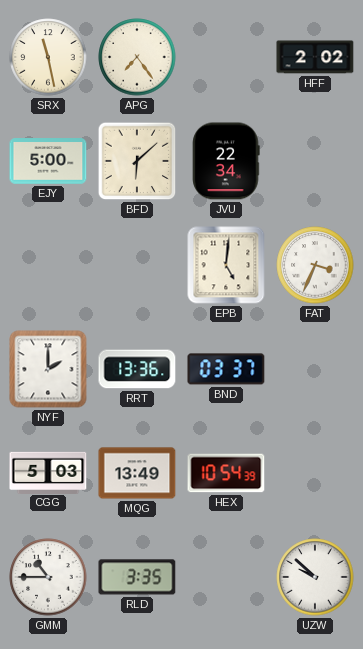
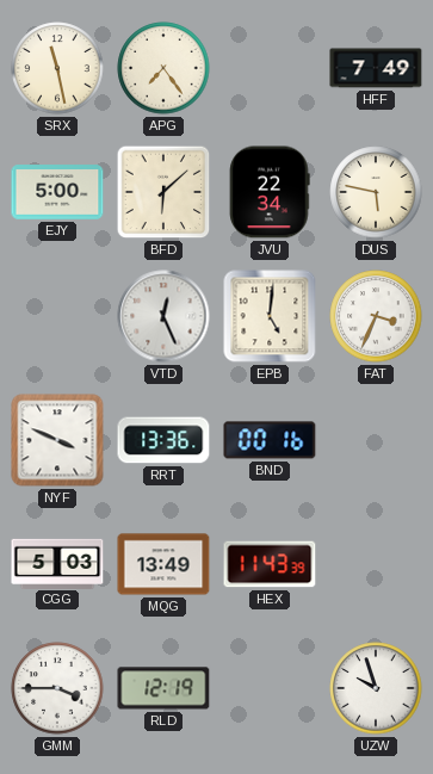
HFF: 2:02 -> 7:49 (376, 68)
DUS: none -> 5:47 (376, 192)
VTD: none -> 12:26 (163, 316)
NYF: 2:00 -> 3:49 (57, 440)
BND: 03:37 -> 00:16 (270, 440)
HEX: 10:54 -> 11:43 (270, 564)
GMM: 10:45 -> 3:45 (57, 688)
RLD: 3:35 -> 12:19 (163, 688)
UZW: 9:52 -> 9:57 (376, 688)
